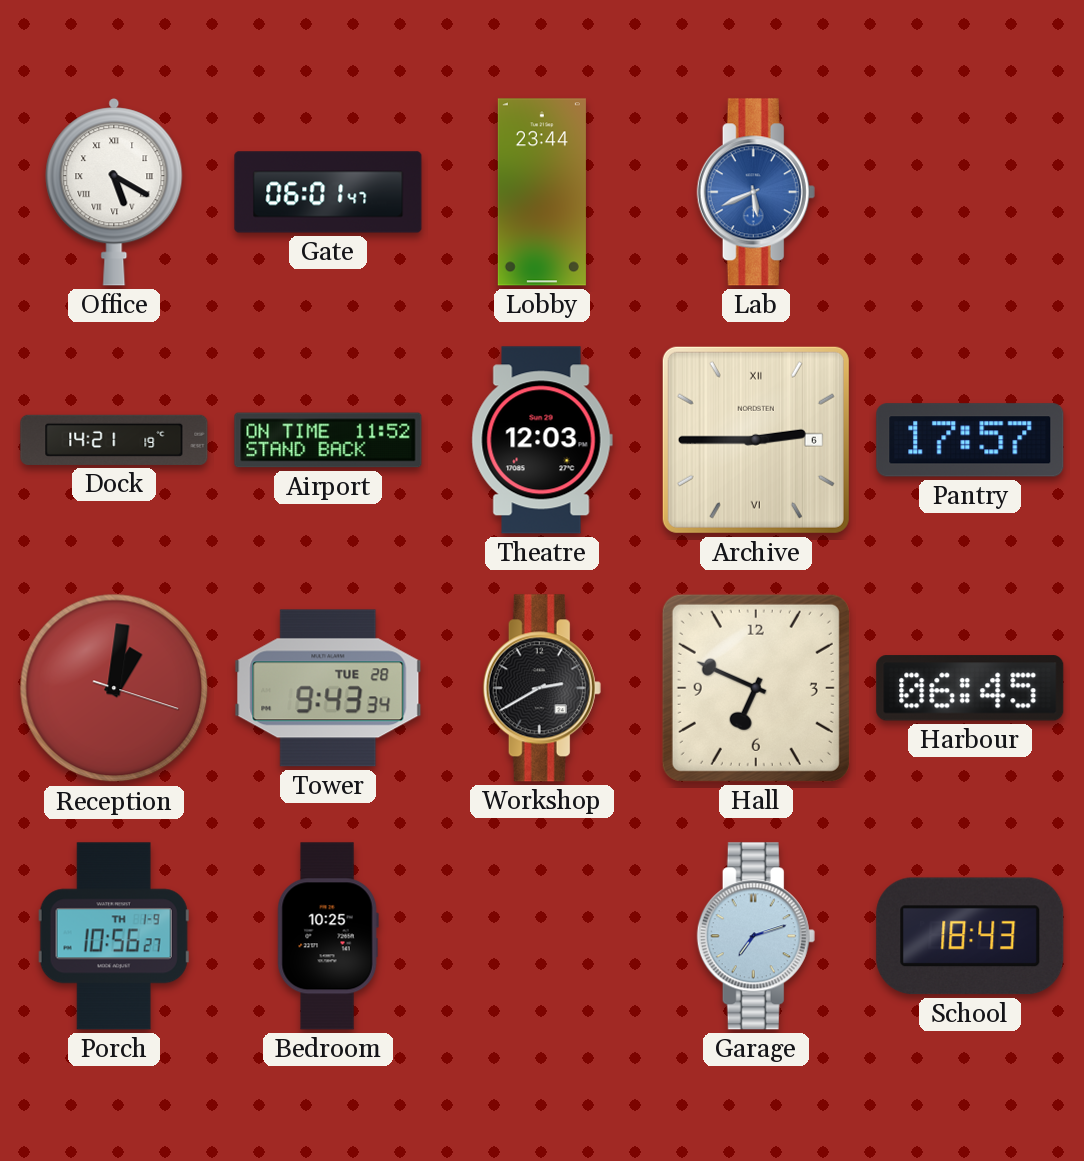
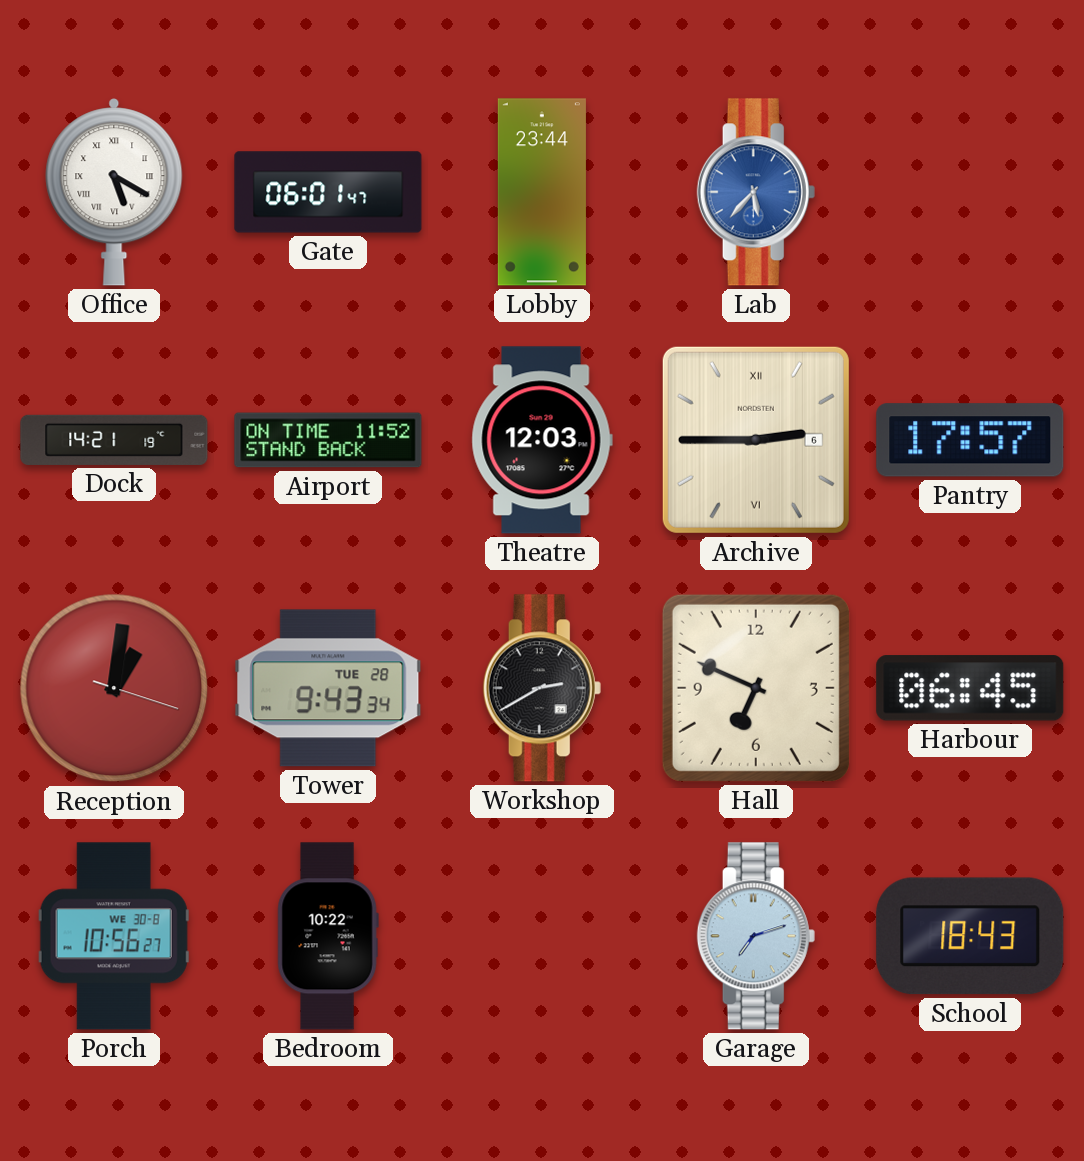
Lab: 5:41 -> 5:37 (756, 192)
Porch date: TH 1-9 -> WE 30-8 (114, 936)
Bedroom: 10:25 -> 10:22 (328, 936)
